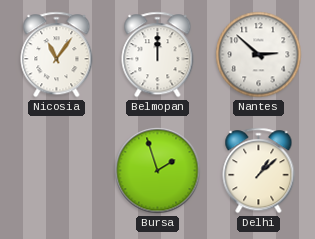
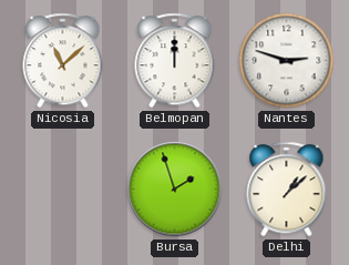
Nicosia: 11:06 -> 11:08 (63, 61)
Nantes: 2:52 -> 2:48 (287, 61)
